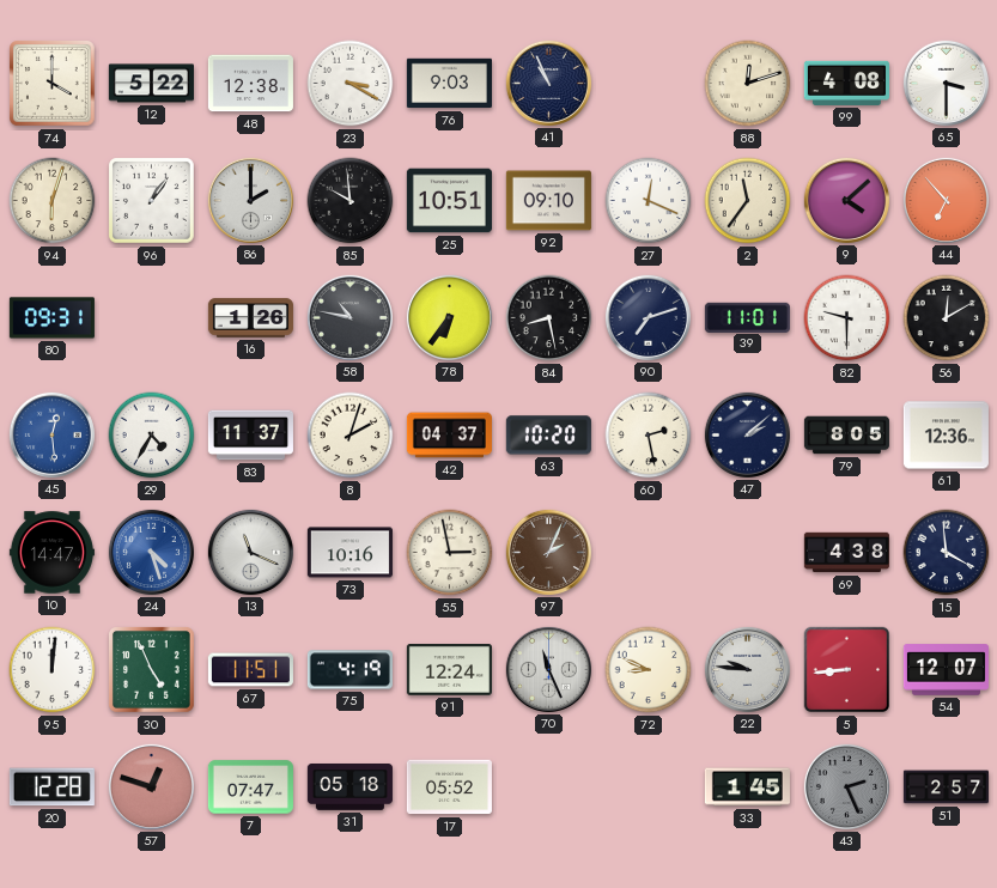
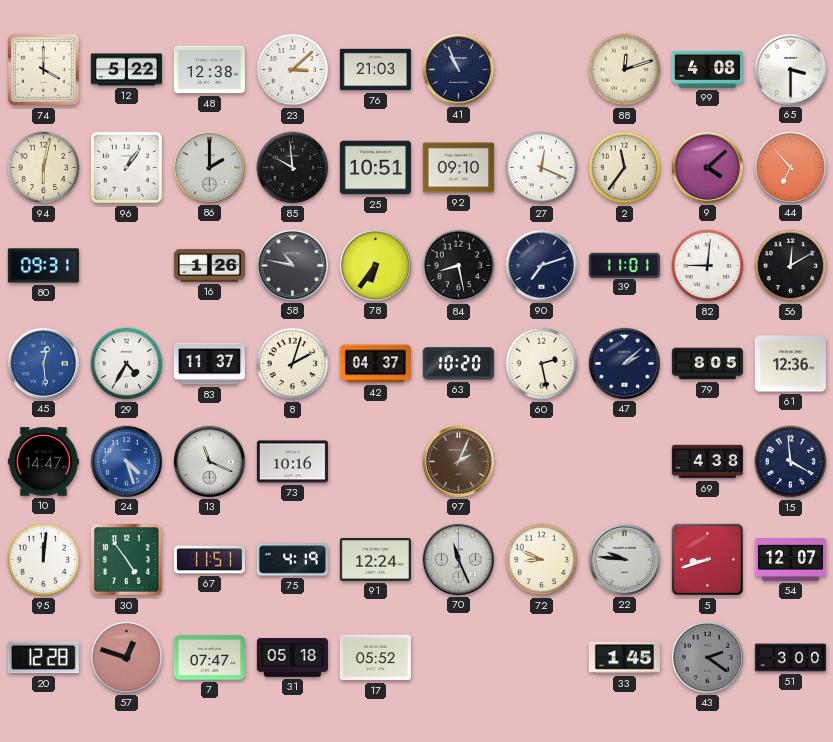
23: 3:20 -> 3:08 (293, 70)
76: 9:03 -> 21:03 (375, 70)
94: 6:03 -> 6:02 (44, 168)
82: 9:30 -> 9:01 (708, 266)
55: 2:58 -> none (450, 553)
30: 4:56 -> 4:54 (127, 560)
5: 8:44 -> 8:42 (708, 560)
43: 2:26 -> 2:21 (707, 657)
51: 2:57 -> 3:00 (790, 658)
